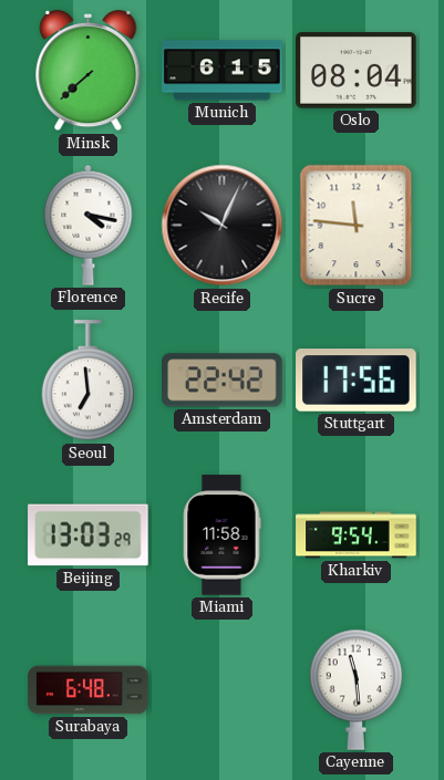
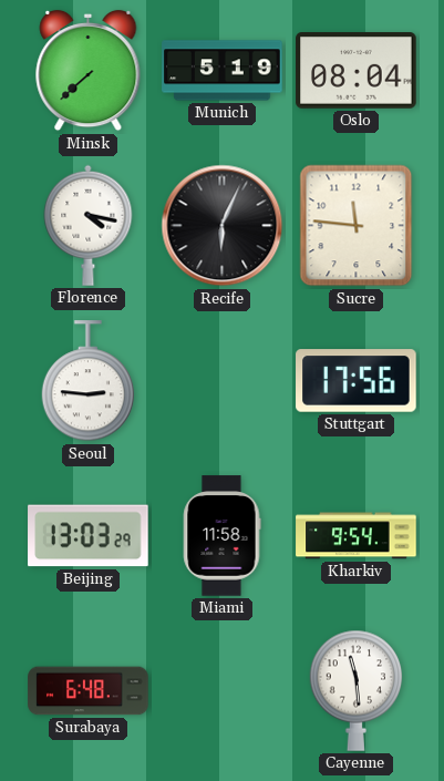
Munich: 6:15 -> 5:19 (223, 71)
Recife: 10:04 -> 6:04 (223, 226)
Seoul: 6:59 -> 2:46 (89, 381)
Amsterdam: 22:42 -> none (223, 381)
